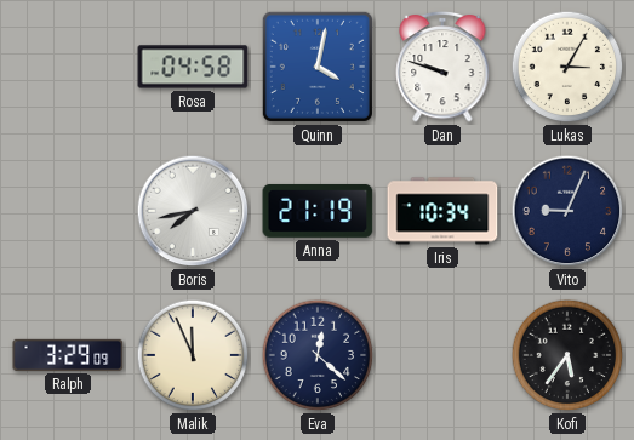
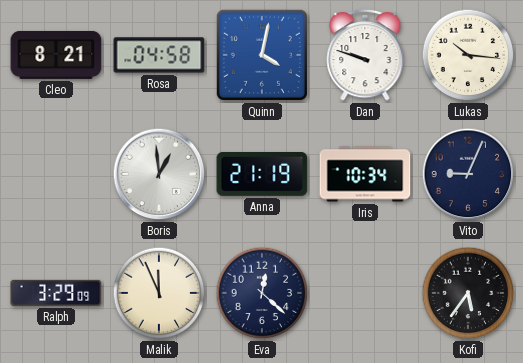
Cleo: none -> 8:21 (56, 55)
Lukas: 3:05 -> 10:16 (468, 55)
Boris: 7:43 -> 12:59 (159, 174)
